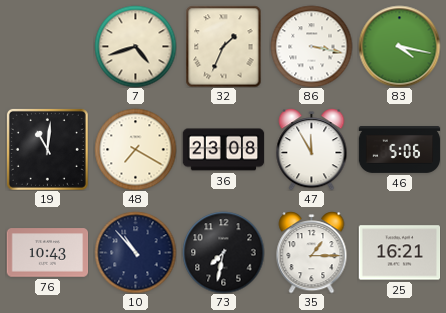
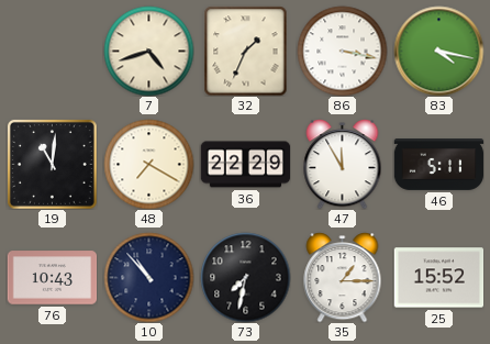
36: 23:08 -> 22:29 (245, 165)
46: 5:06 -> 5:11 (438, 165)
25: 16:21 -> 15:52 (438, 278)
